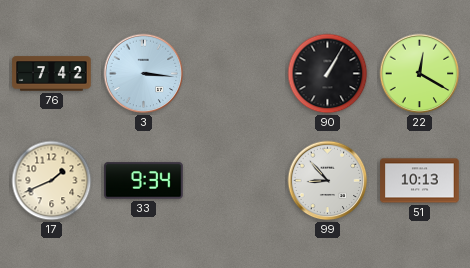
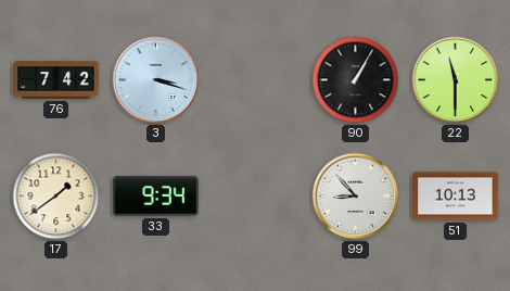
3: 3:16 -> 3:18 (156, 80)
22: 12:20 -> 11:30 (456, 80)
17: 1:41 -> 1:39 (56, 197)
